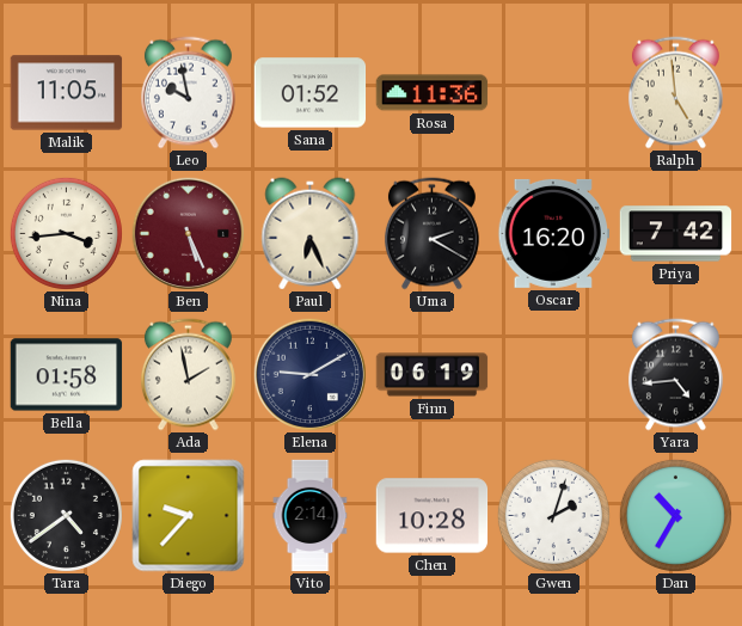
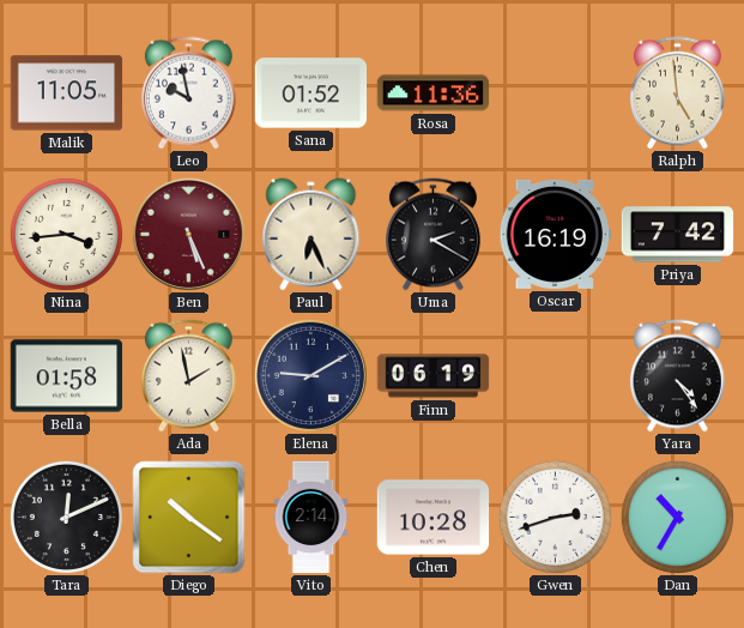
Oscar: 16:20 -> 16:19 (556, 234)
Yara: 4:44 -> 4:24 (677, 376)
Tara: 4:39 -> 12:11 (66, 517)
Diego: 9:37 -> 10:21 (189, 518)
Gwen: 2:03 -> 2:42 (555, 517)
